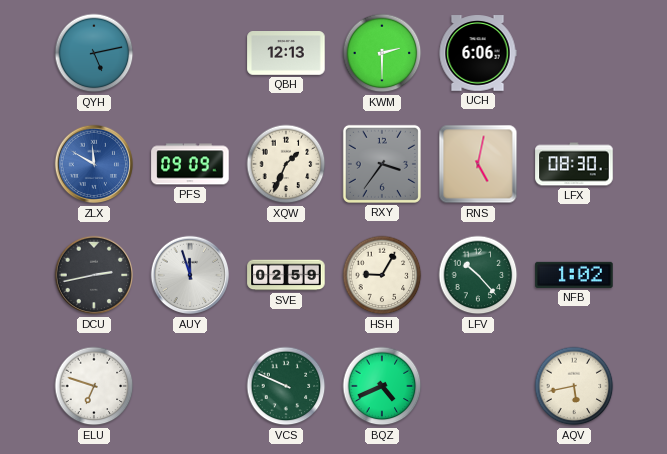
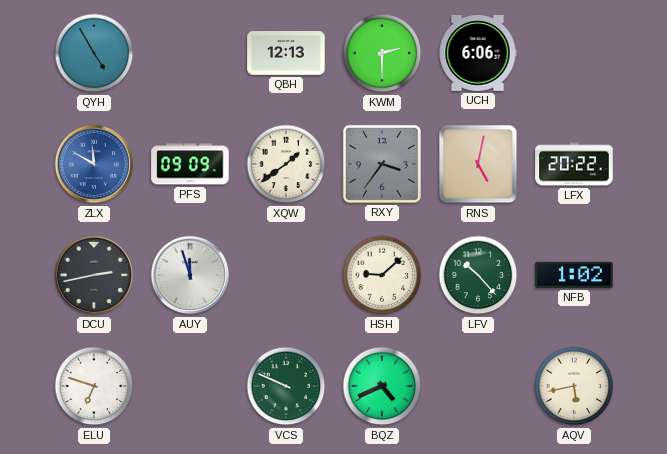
QYH: 5:13 -> 4:55 (94, 53)
XQW: 1:34 -> 1:39 (286, 164)
LFX: 08:30 -> 20:22 (574, 164)
SVE: 02:59 -> none (286, 275)
HSH: 9:05 -> 9:08 (382, 275)
